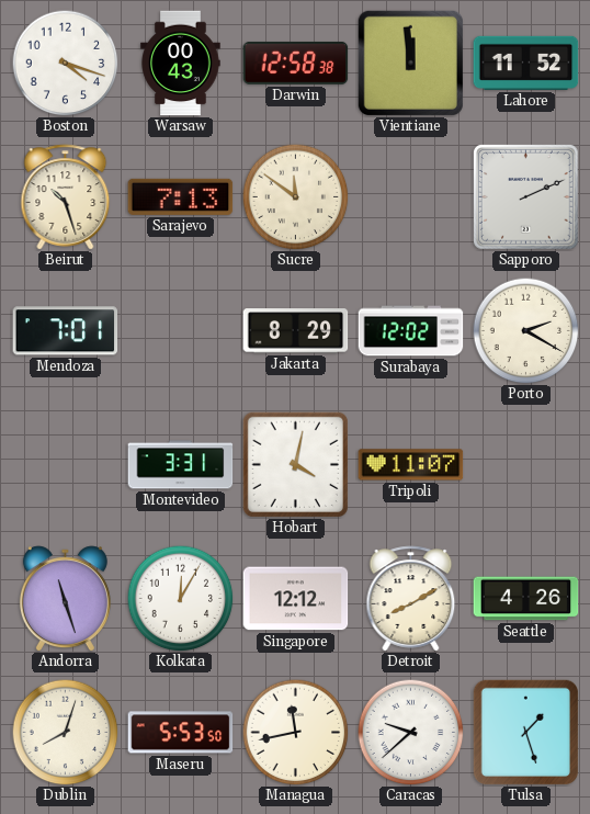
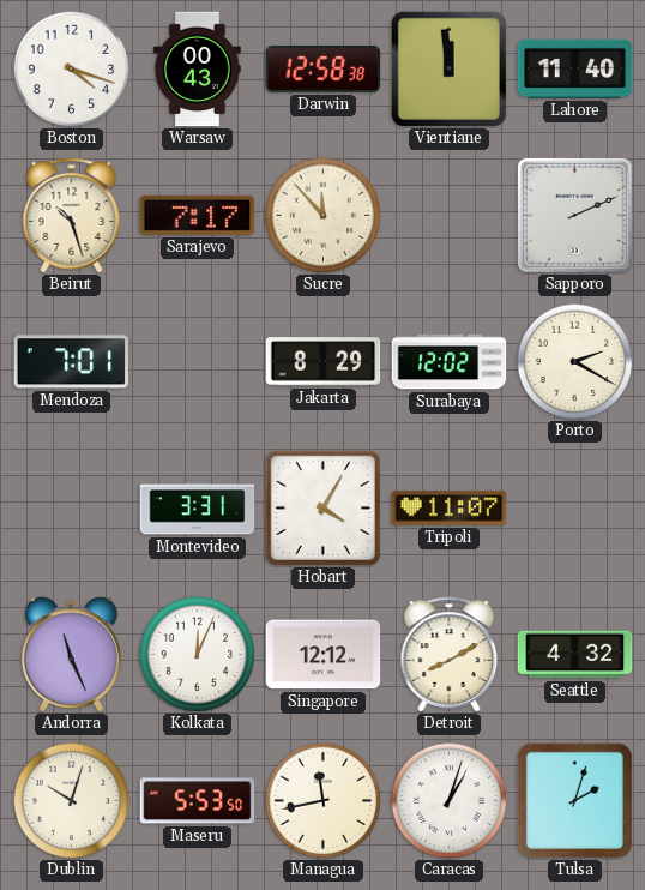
Lahore: 11:52 -> 11:40 (575, 68)
Sarajevo: 7:13 -> 7:17 (198, 215)
Sucre: 11:51 -> 11:53 (322, 215)
Hobart: 4:02 -> 4:05 (322, 507)
Andorra: 11:27 -> 11:26 (71, 655)
Kolkata: 12:05 -> 12:04 (197, 654)
Seattle: 4:26 -> 4:32 (575, 655)
Dublin: 8:03 -> 10:03 (71, 800)
Caracas: 9:38 -> 1:03 (448, 800)
Tulsa: 1:27 -> 2:03 (574, 800)
